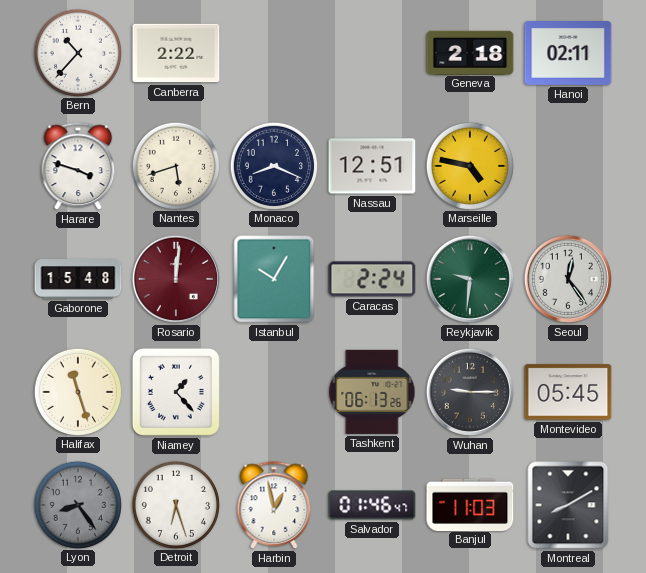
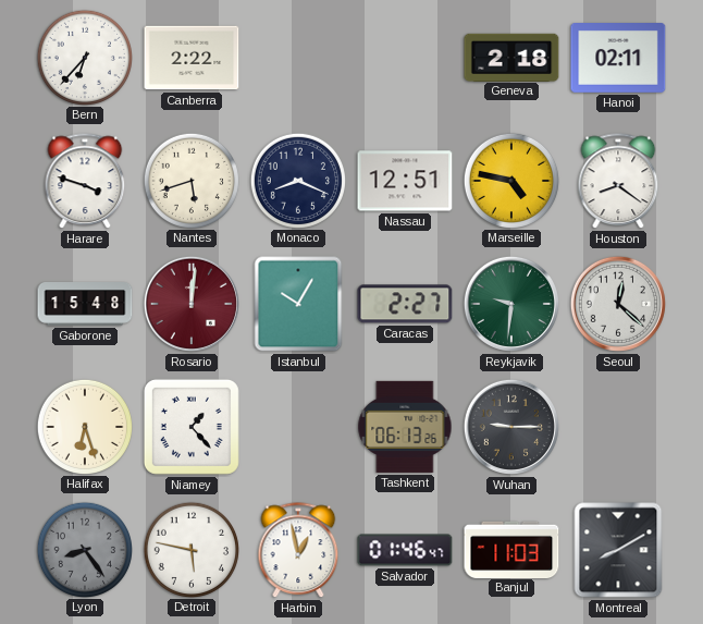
Bern: 10:37 -> 6:37 (84, 57)
Houston: none -> 8:21 (618, 182)
Caracas: 2:24 -> 2:27 (405, 304)
Seoul: 12:24 -> 12:22 (618, 304)
Halifax: 11:27 -> 6:27 (84, 426)
Montevideo: 05:45 -> none (568, 392)
Detroit: 6:27 -> 5:47 (190, 549)
